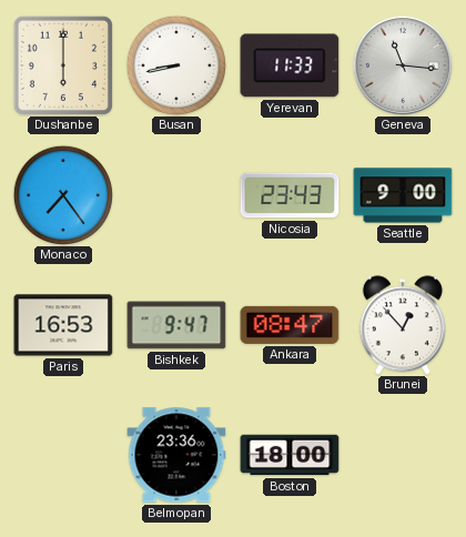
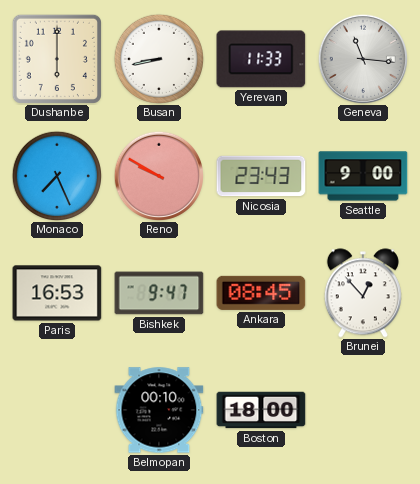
Monaco: 7:24 -> 7:26 (56, 175)
Reno: none -> 9:50 (158, 175)
Ankara: 08:47 -> 08:45 (261, 293)
Belmopan: 23:36 -> 00:10 (159, 410)
